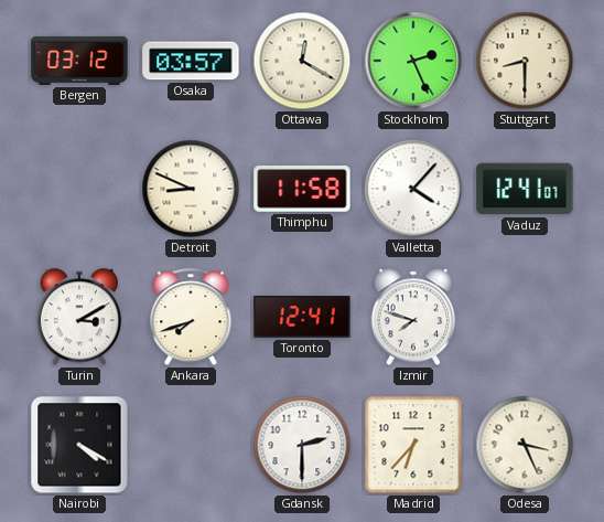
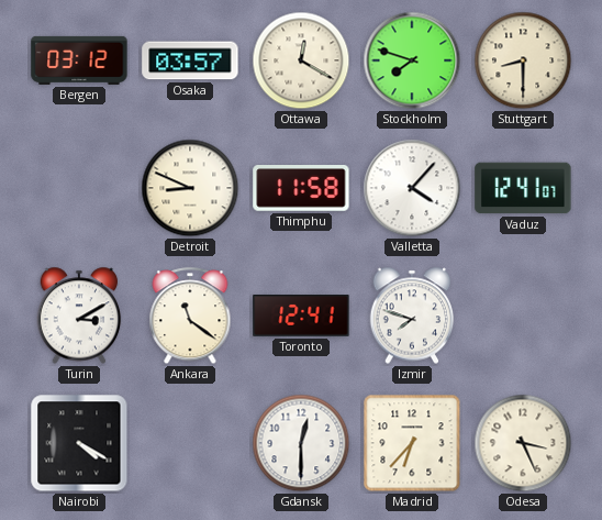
Stockholm: 2:26 -> 7:48 (412, 60)
Ankara: 7:42 -> 11:21 (190, 317)
Gdansk: 2:30 -> 12:30 (301, 443)
